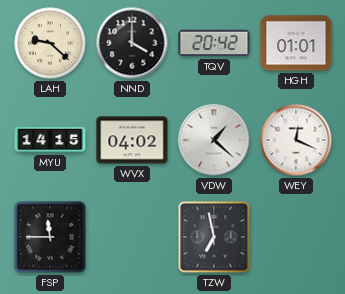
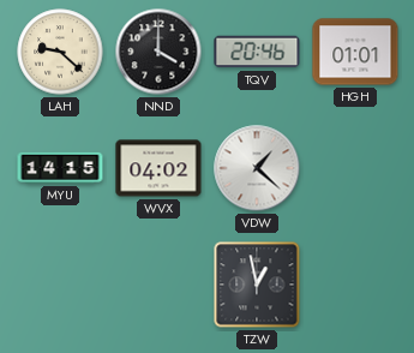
TQV: 20:42 -> 20:46 (257, 52)
WEY: 12:19 -> none (296, 140)
FSP: 11:45 -> none (50, 237)
TZW: 6:58 -> 12:58 (257, 285)
